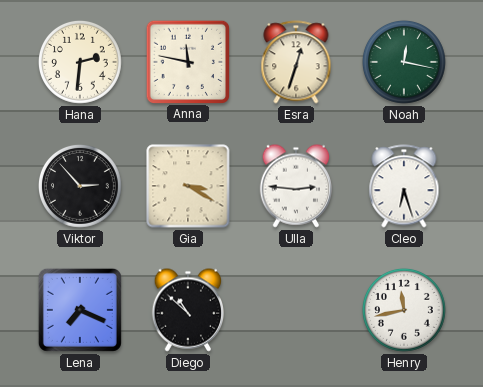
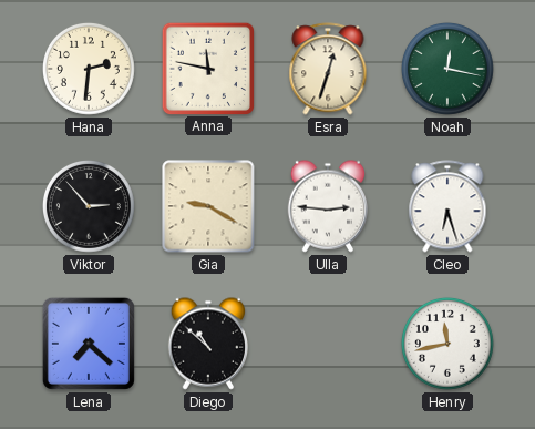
Gia: 3:20 -> 9:20 (208, 206)
Lena: 7:19 -> 7:22 (89, 344)
